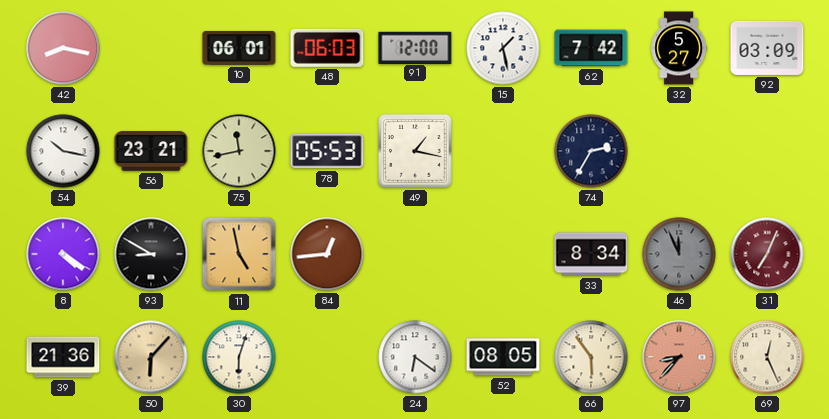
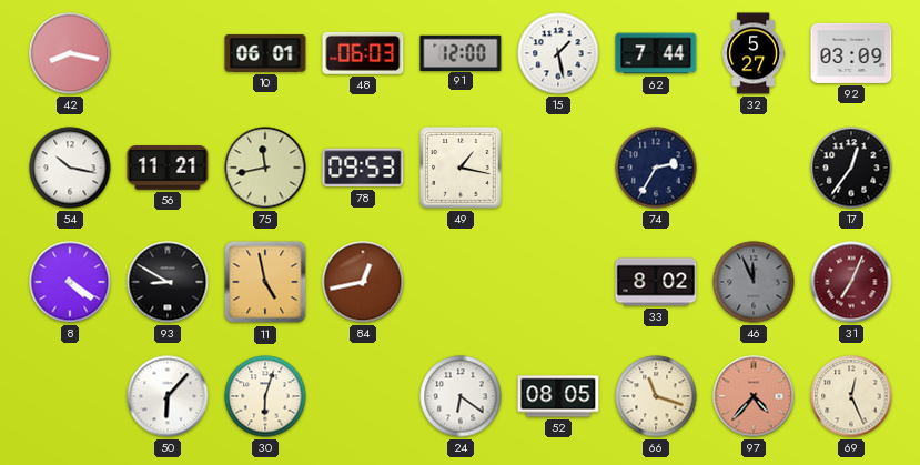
62: 7:42 -> 7:44 (656, 53)
56: 23:21 -> 11:21 (168, 168)
78: 05:53 -> 09:53 (363, 168)
17: none -> 12:36 (851, 168)
84: 12:44 -> 12:43 (363, 282)
33: 8:34 -> 8:02 (656, 282)
39: 21:36 -> none (63, 357)
50 dial: champagne -> white (168, 396)
66: 5:54 -> 11:18 (656, 396)
97: 8:37 -> 4:37 (754, 396)
